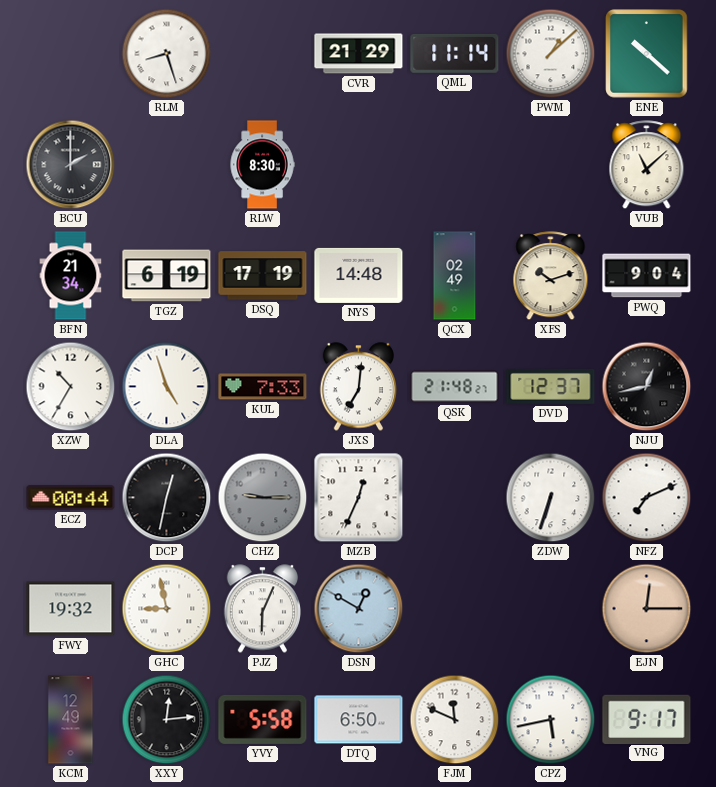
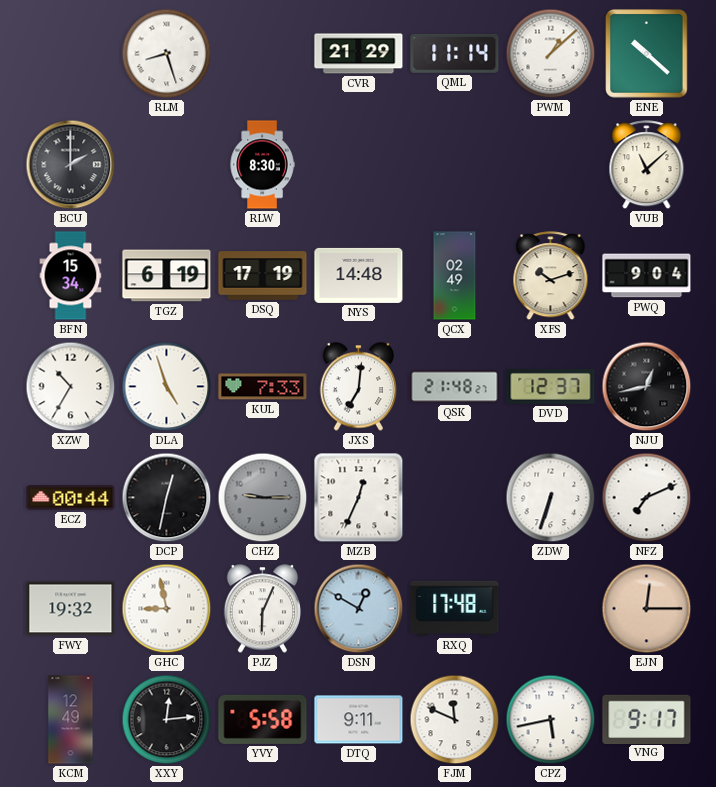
BFN: 21:34 -> 15:34 (71, 276)
RXQ: none -> 17:48 (455, 608)
DTQ: 6:50 -> 9:11 (359, 720)
